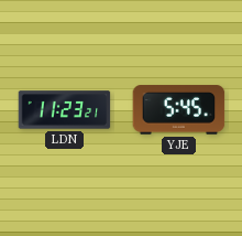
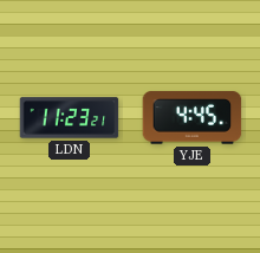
YJE: 5:45 -> 4:45 (193, 118)
